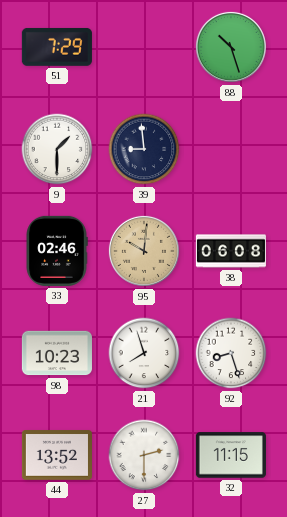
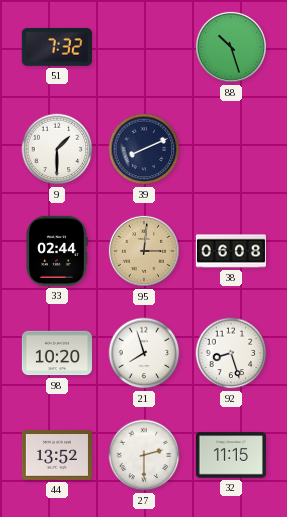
51: 7:29 -> 7:32 (57, 47)
39: 8:59 -> 8:11 (144, 149)
33: 02:46 -> 02:44 (57, 251)
95: 10:01 -> 3:01 (144, 251)
98: 10:23 -> 10:20 (57, 353)
